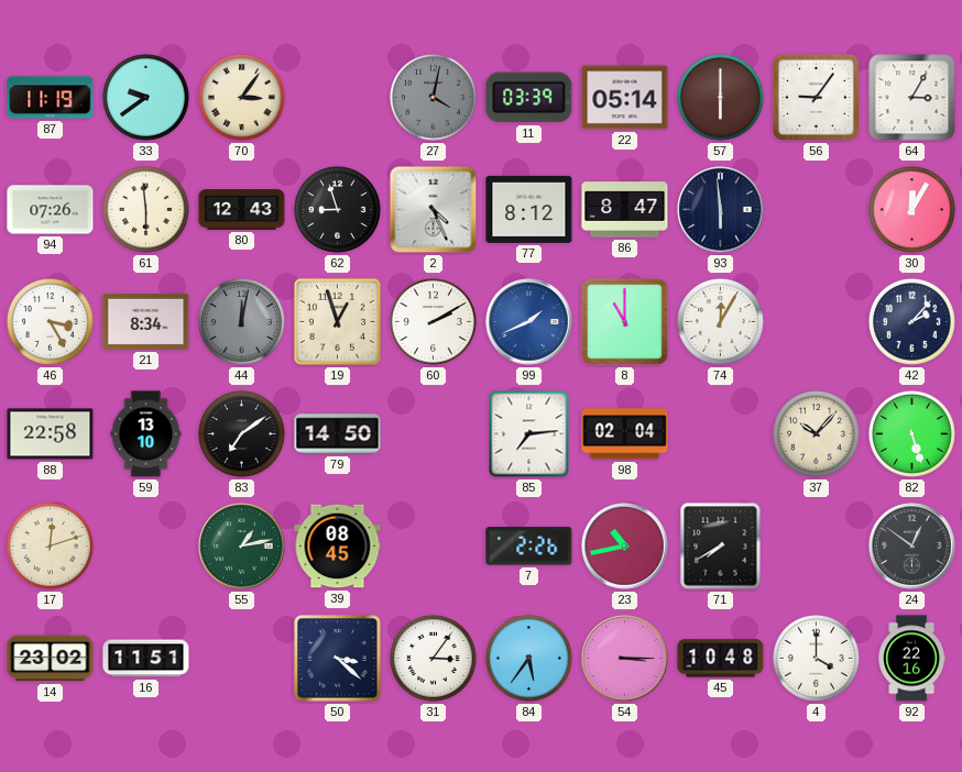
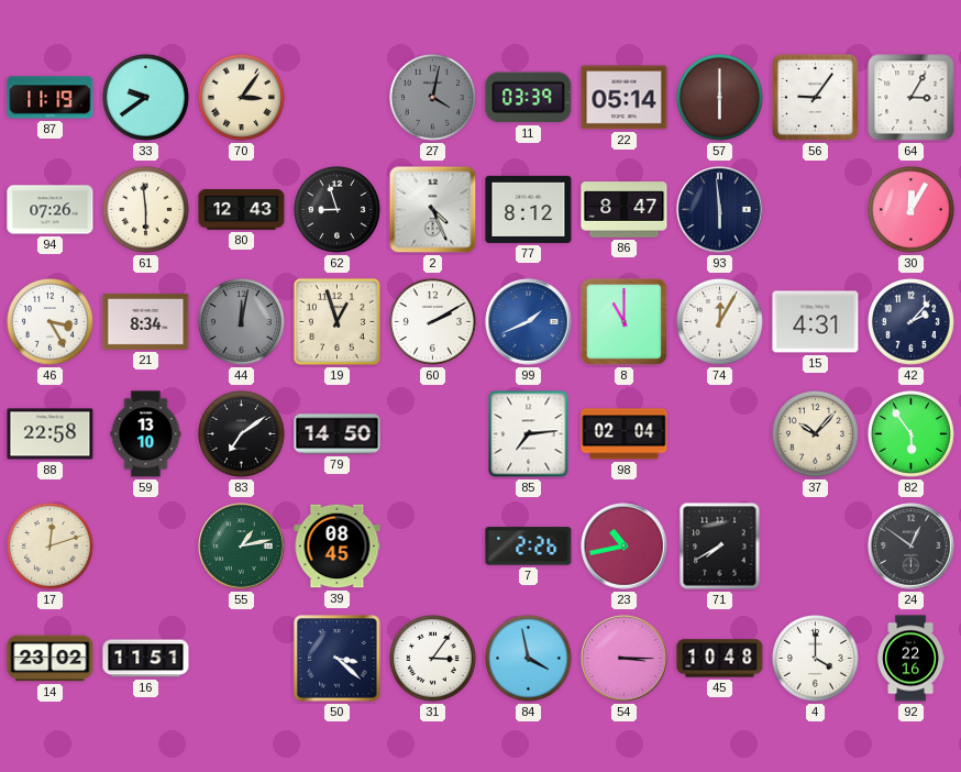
15: none -> 4:31 (816, 322)
82: 5:27 -> 5:54 (910, 433)
84: 5:36 -> 3:58 (528, 658)
